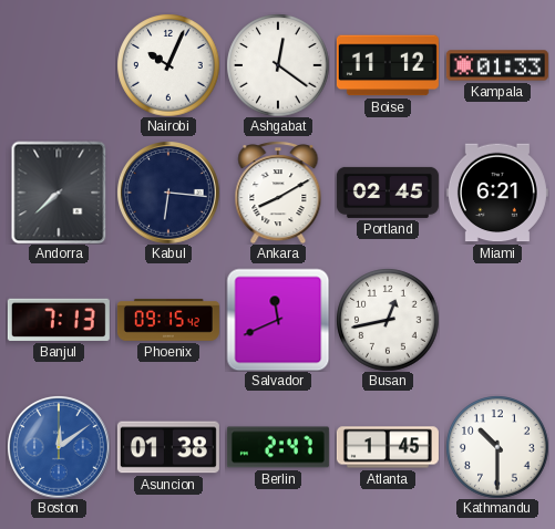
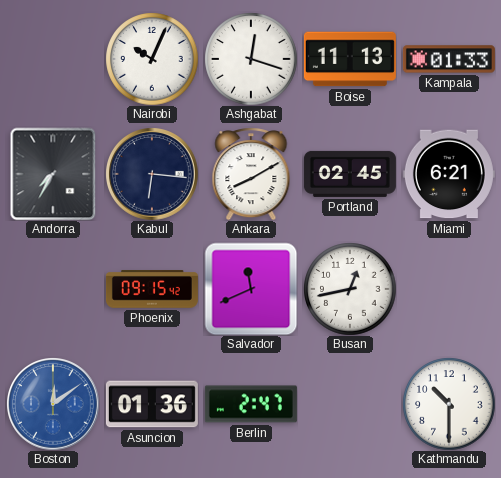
Ashgabat: 12:21 -> 12:18 (251, 59)
Boise: 11:12 -> 11:13 (350, 59)
Andorra: 7:38 -> 7:35 (53, 174)
Banjul: 7:13 -> none (59, 320)
Asuncion: 01:38 -> 01:36 (152, 404)
Atlanta: 1:45 -> none (388, 447)
